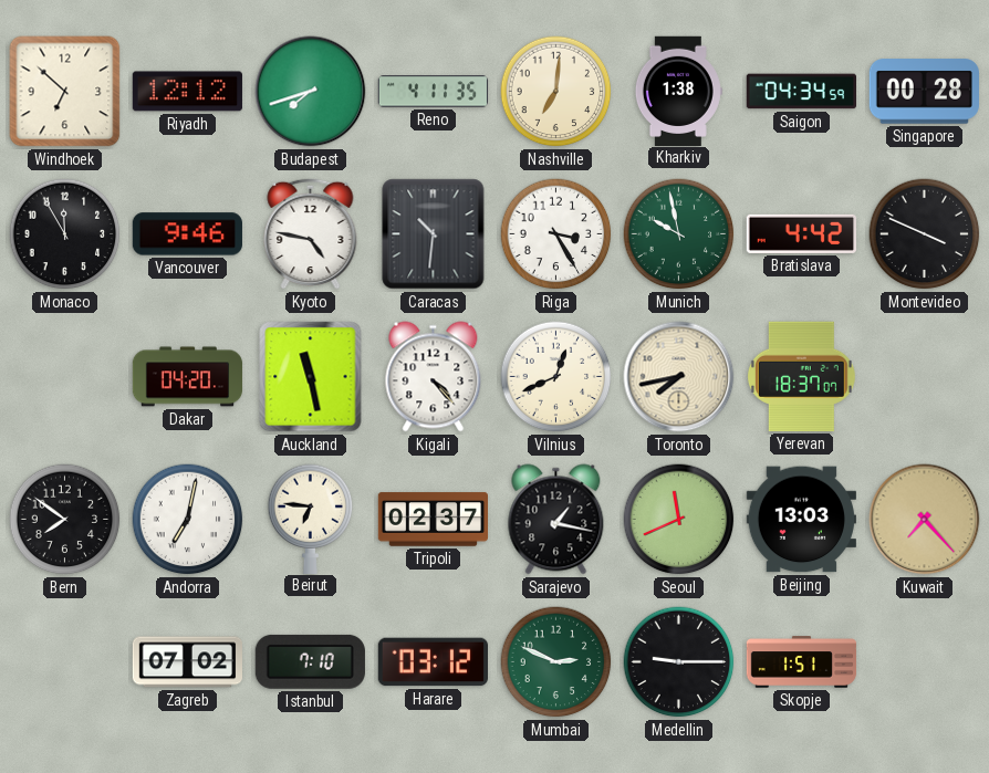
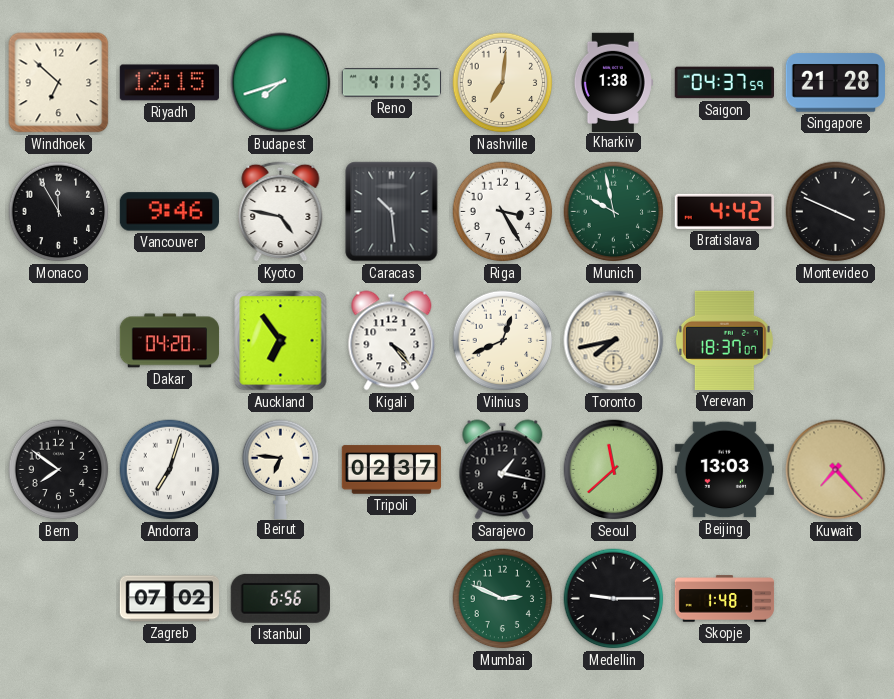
Riyadh: 12:12 -> 12:15 (169, 83)
Saigon: 04:34 -> 04:37 (724, 83)
Singapore: 00:28 -> 21:28 (835, 83)
Caracas: 10:31 -> 10:29 (392, 212)
Auckland: 11:28 -> 6:54 (281, 341)
Andorra: 7:02 -> 7:03 (170, 470)
Seoul: 11:41 -> 11:38 (614, 470)
Istanbul: 7:10 -> 6:56 (280, 598)
Harare: 03:12 -> none (433, 662)
Skopje: 1:51 -> 1:48 (725, 599)
